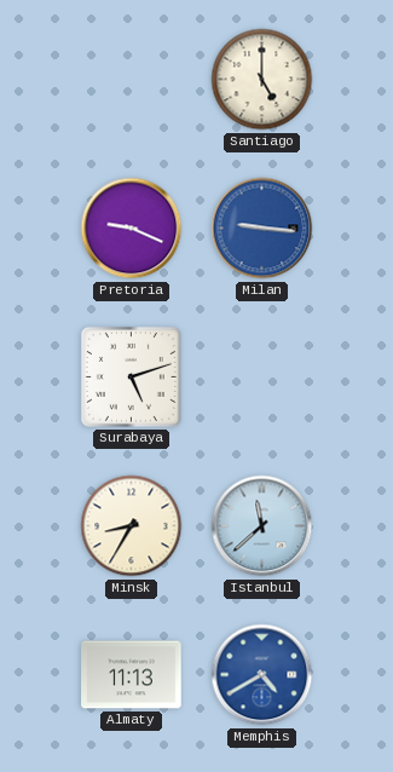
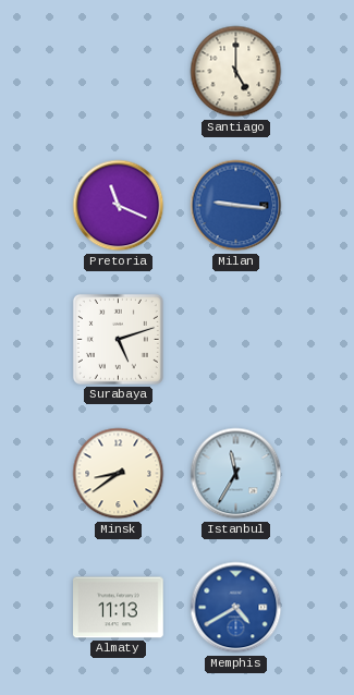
Pretoria: 9:19 -> 11:19 (119, 206)
Minsk: 8:35 -> 8:39 (119, 474)
Istanbul: 11:38 -> 11:35 (236, 474)
